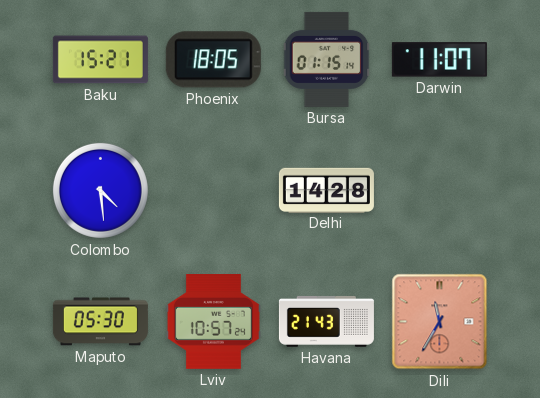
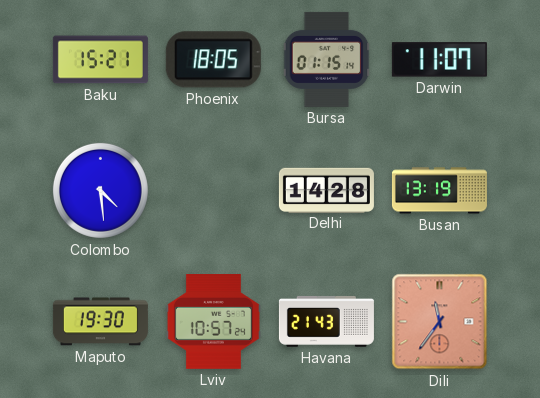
Busan: none -> 13:19 (439, 191)
Maputo: 05:30 -> 19:30 (100, 322)
Dili: 11:35 -> 11:36 (440, 322)
